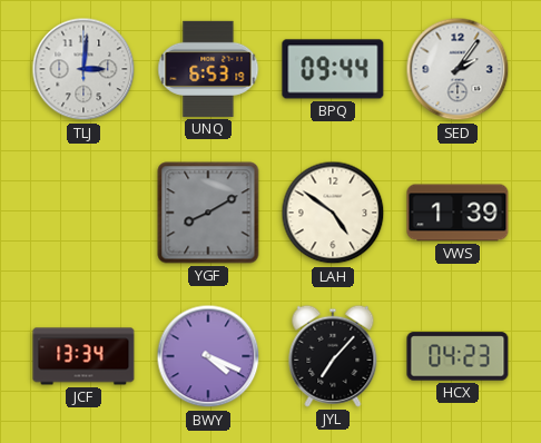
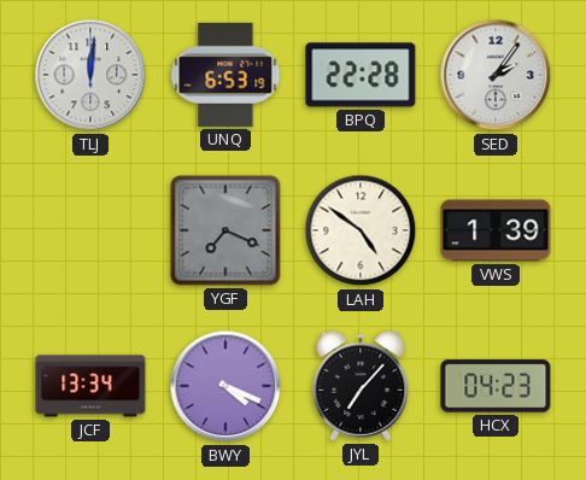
TLJ: 3:01 -> 12:01 (90, 75)
BPQ: 09:44 -> 22:28 (361, 75)
YGF: 8:10 -> 7:19 (225, 230)
